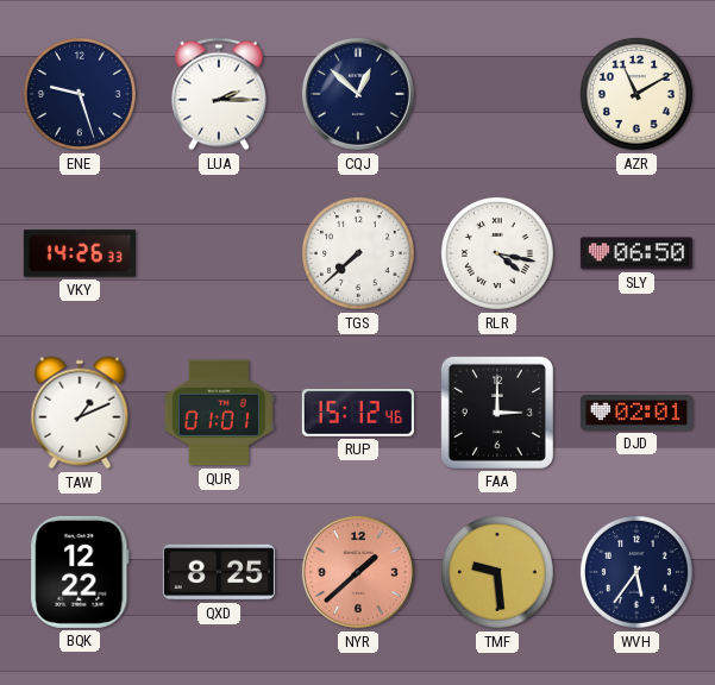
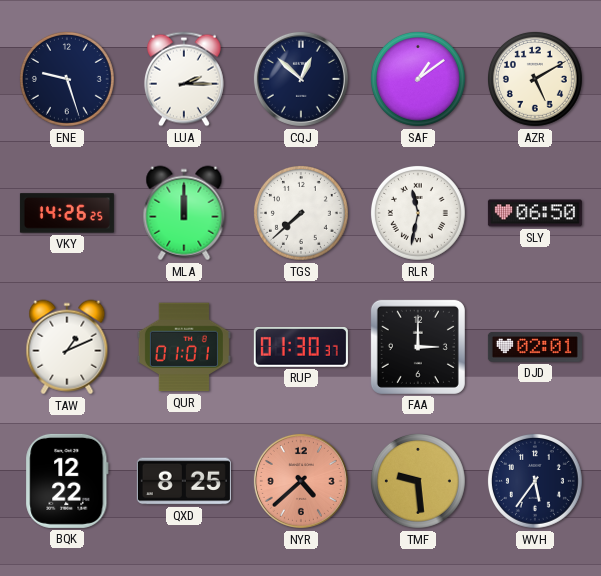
SAF: none -> 1:09 (418, 79)
AZR: 11:10 -> 5:10 (535, 79)
VKY: 14:26:33 -> 14:26:25 (67, 213)
MLA: none -> 12:00 (184, 213)
RLR: 4:17 -> 11:32 (418, 213)
RUP: 15:12 -> 01:30 (301, 348)
NYR: 1:38 -> 4:38 (301, 481)
